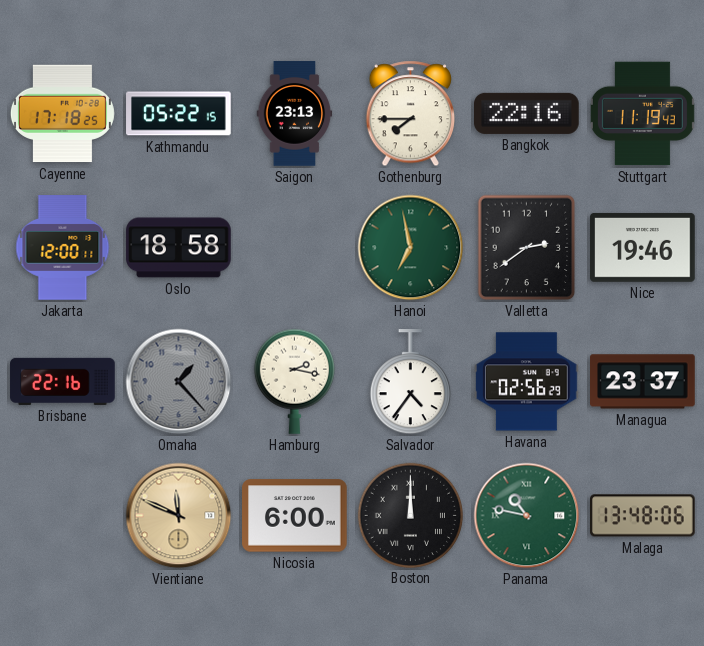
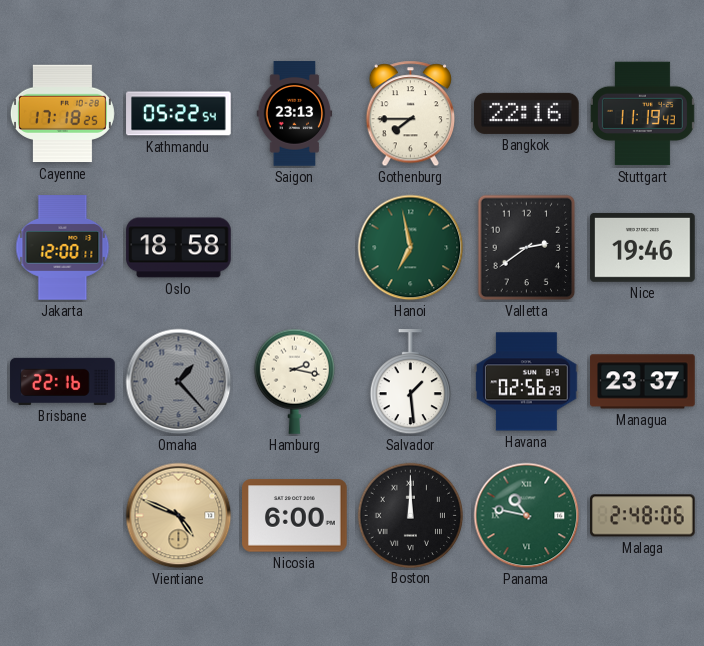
Kathmandu: 05:22:15 -> 05:22:54 (179, 114)
Salvador: 4:36 -> 1:29 (410, 382)
Vientiane: 11:49 -> 4:49 (179, 516)
Malaga: 13:48 -> 2:48 (643, 516)
